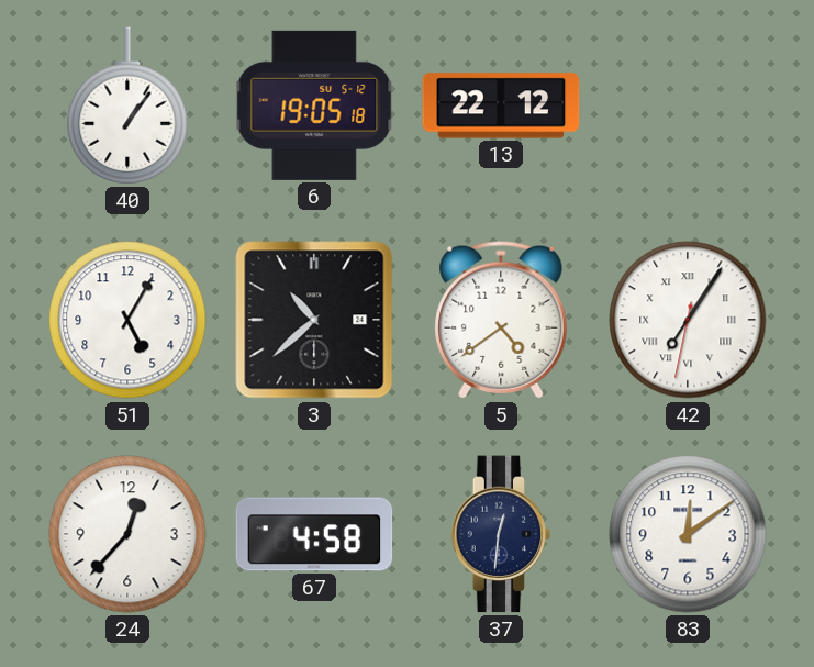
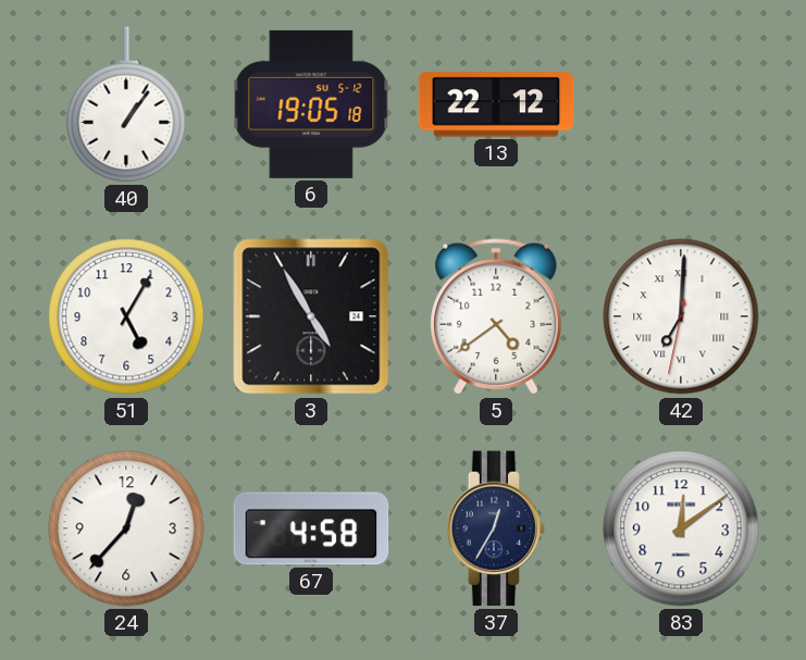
3: 10:38 -> 4:55 (311, 316)
42: 7:05 -> 7:00 (681, 316)
37: 12:31 -> 12:35 (496, 528)
